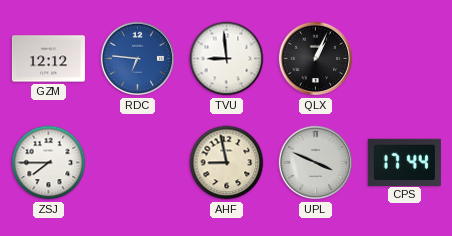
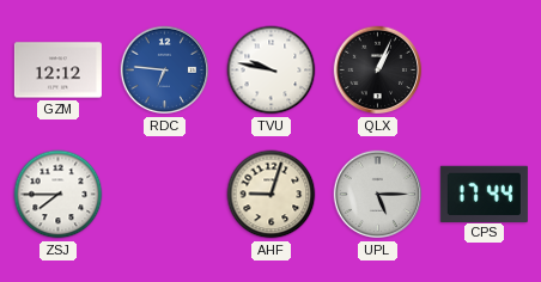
TVU: 8:59 -> 9:47 (272, 70)
AHF: 8:58 -> 9:03 (272, 195)
UPL: 3:49 -> 5:15 (378, 195)
